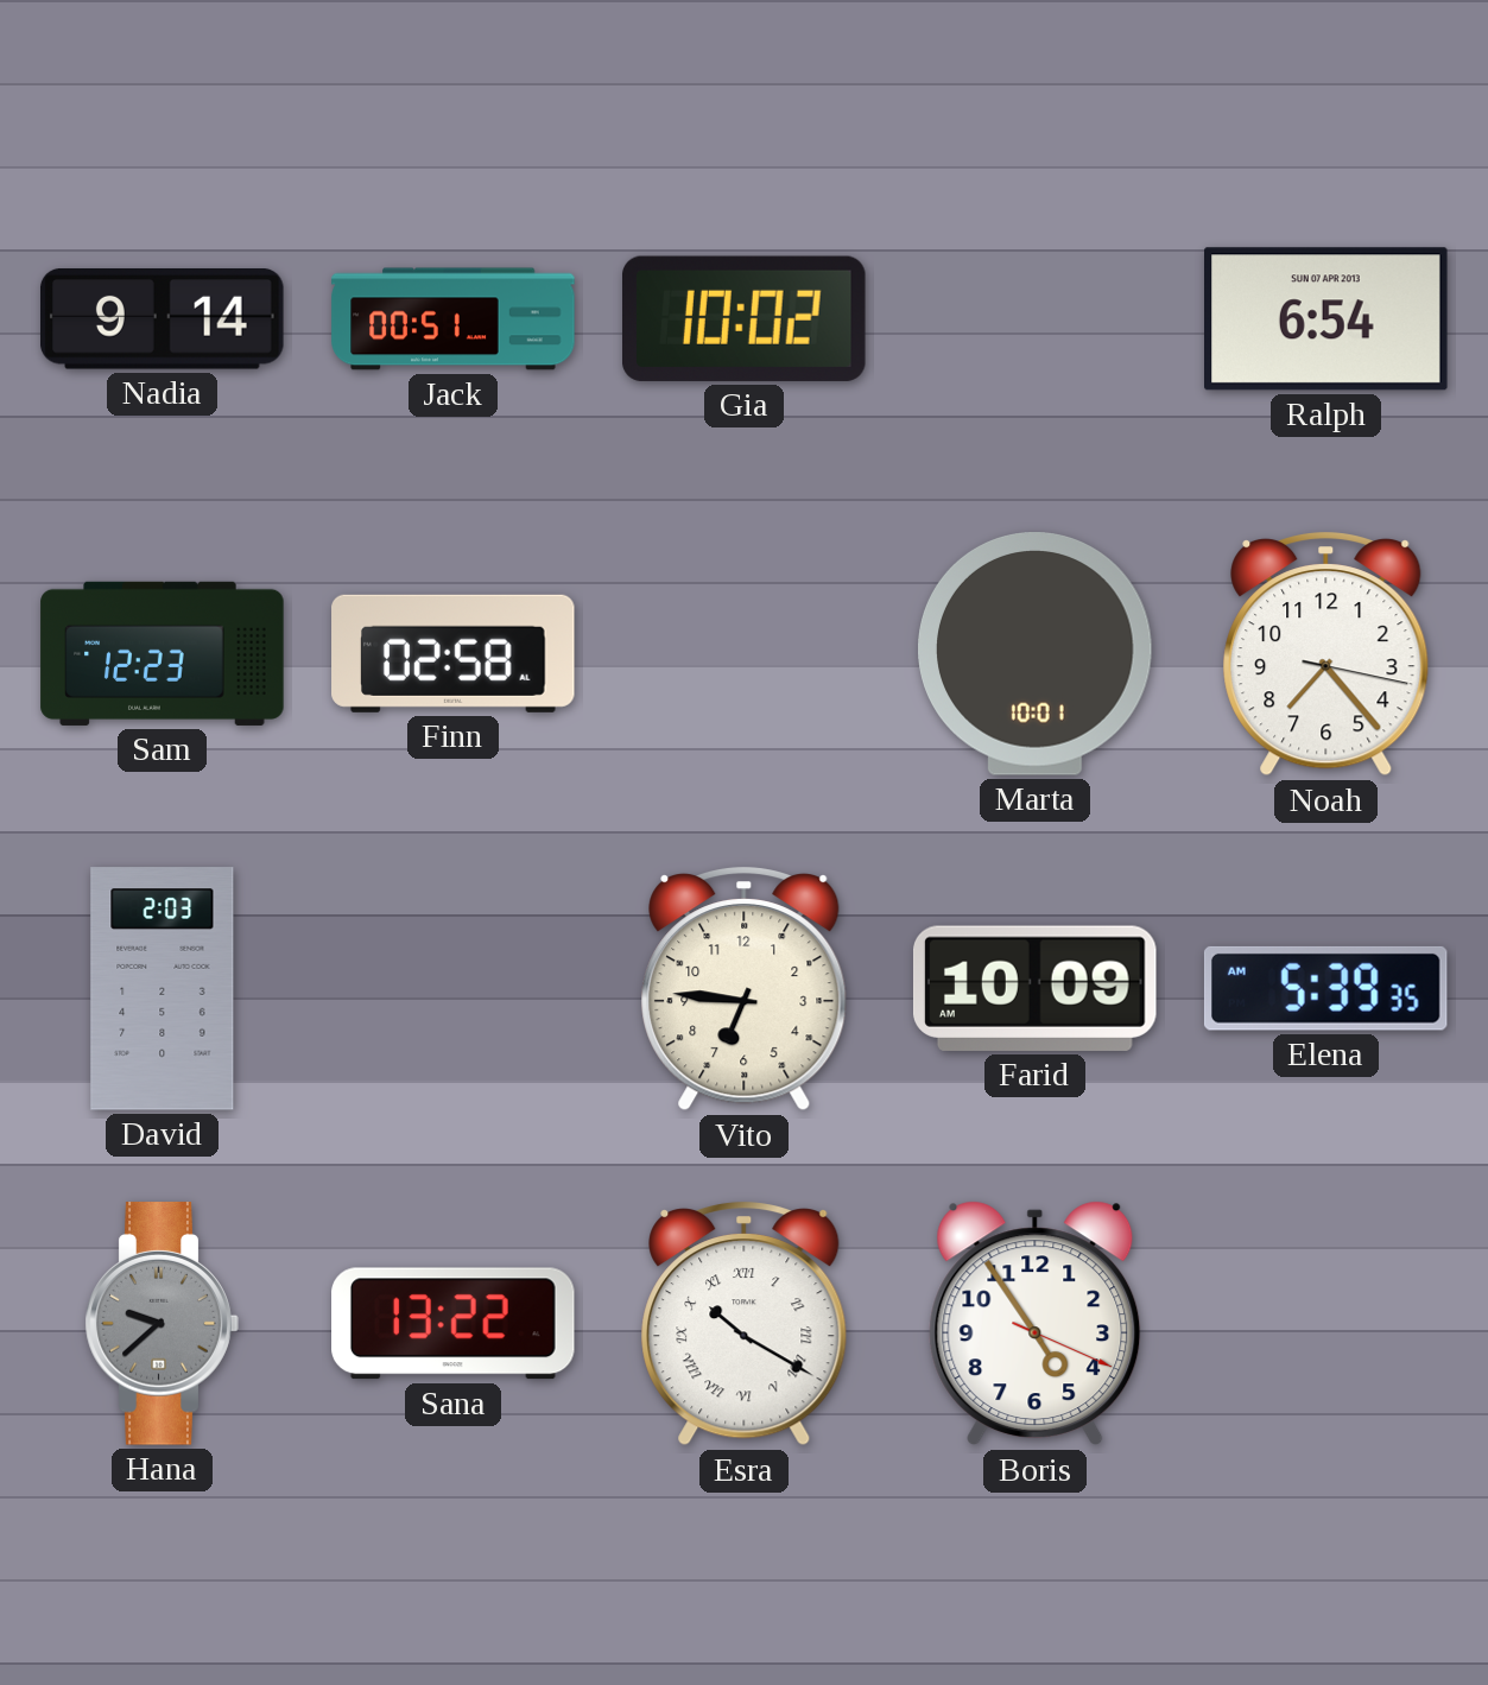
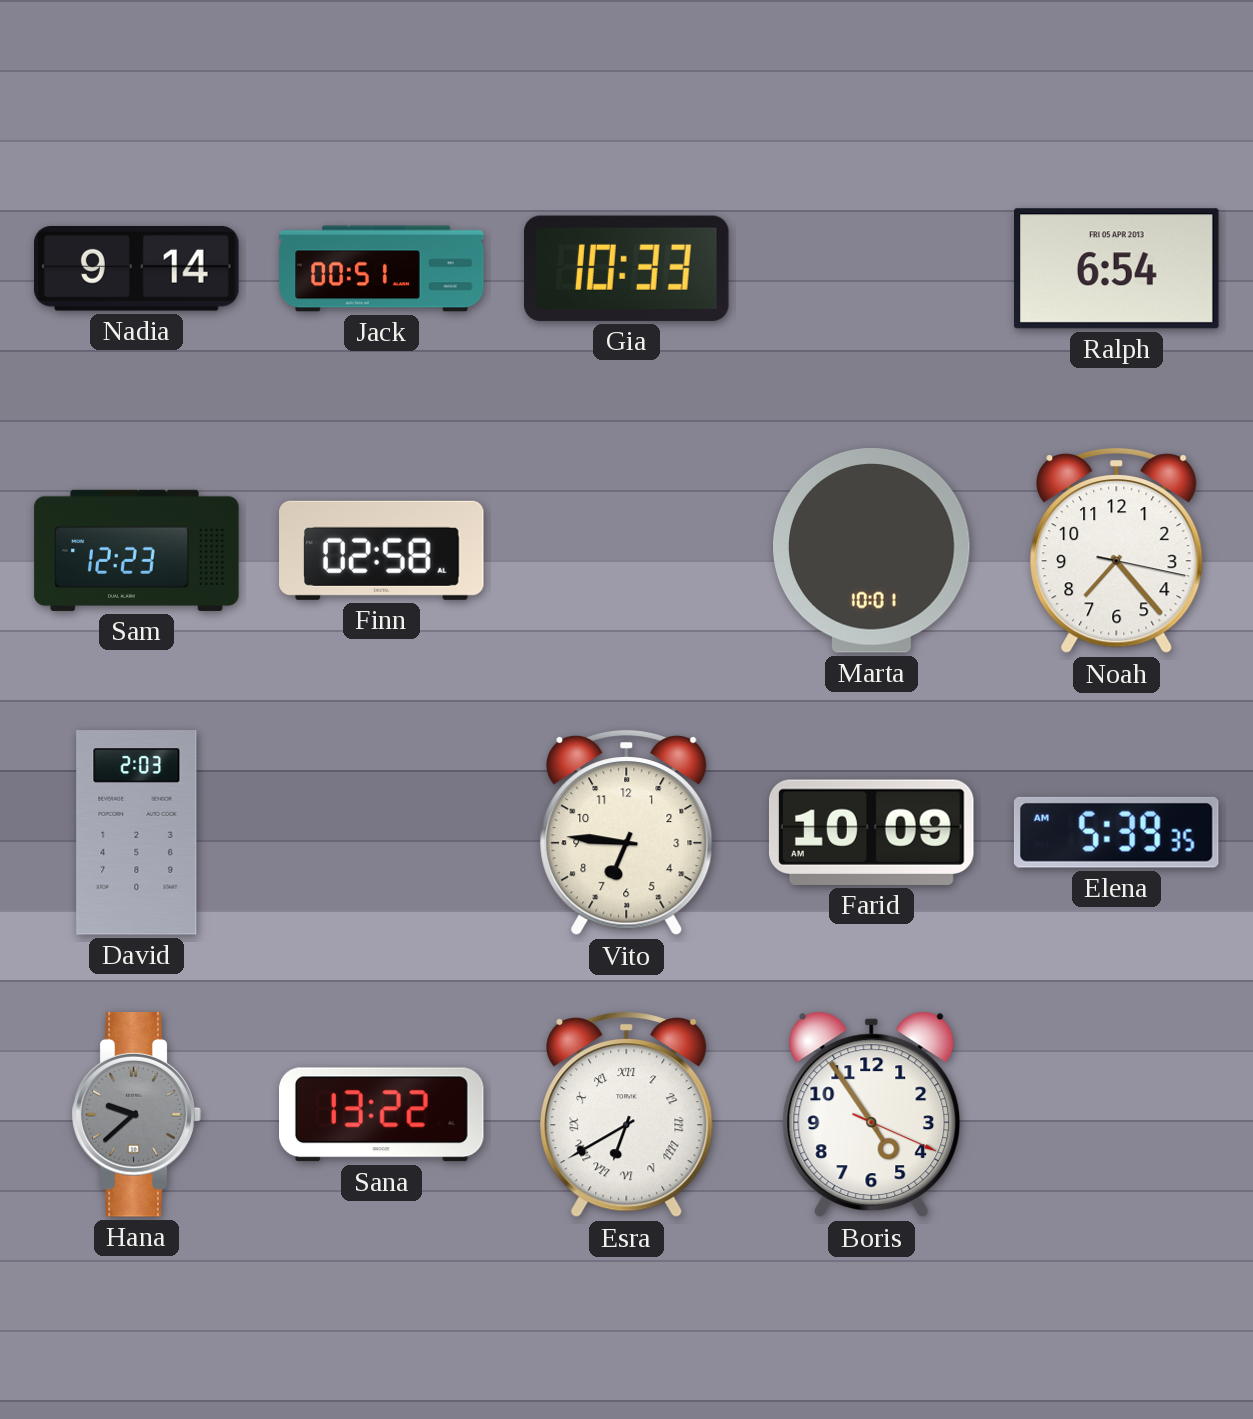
Gia: 10:02 -> 10:33 (627, 268)
Ralph date: SUN 07 APR 2013 -> FRI 05 APR 2013 (1117, 269)
Esra: 10:20 -> 6:40 (627, 1115)
